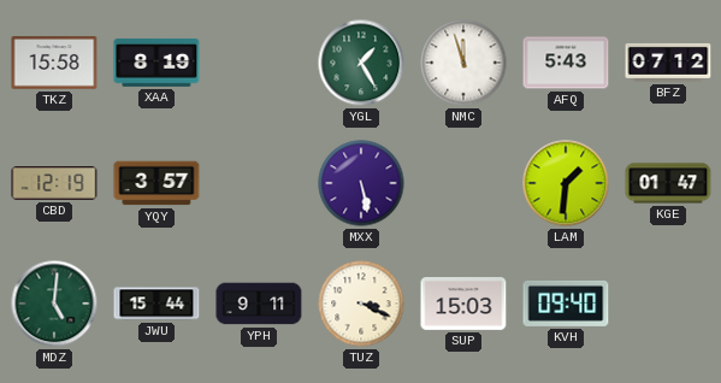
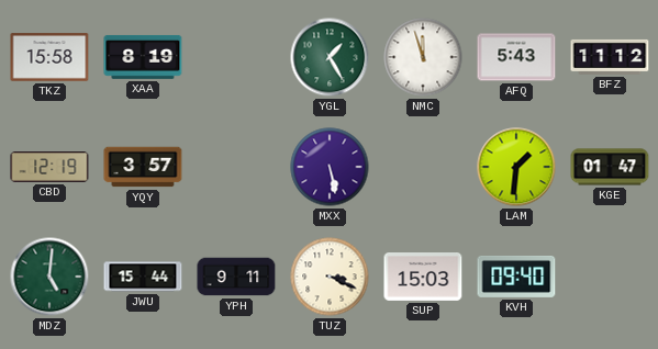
BFZ: 07:12 -> 11:12 (610, 57)
